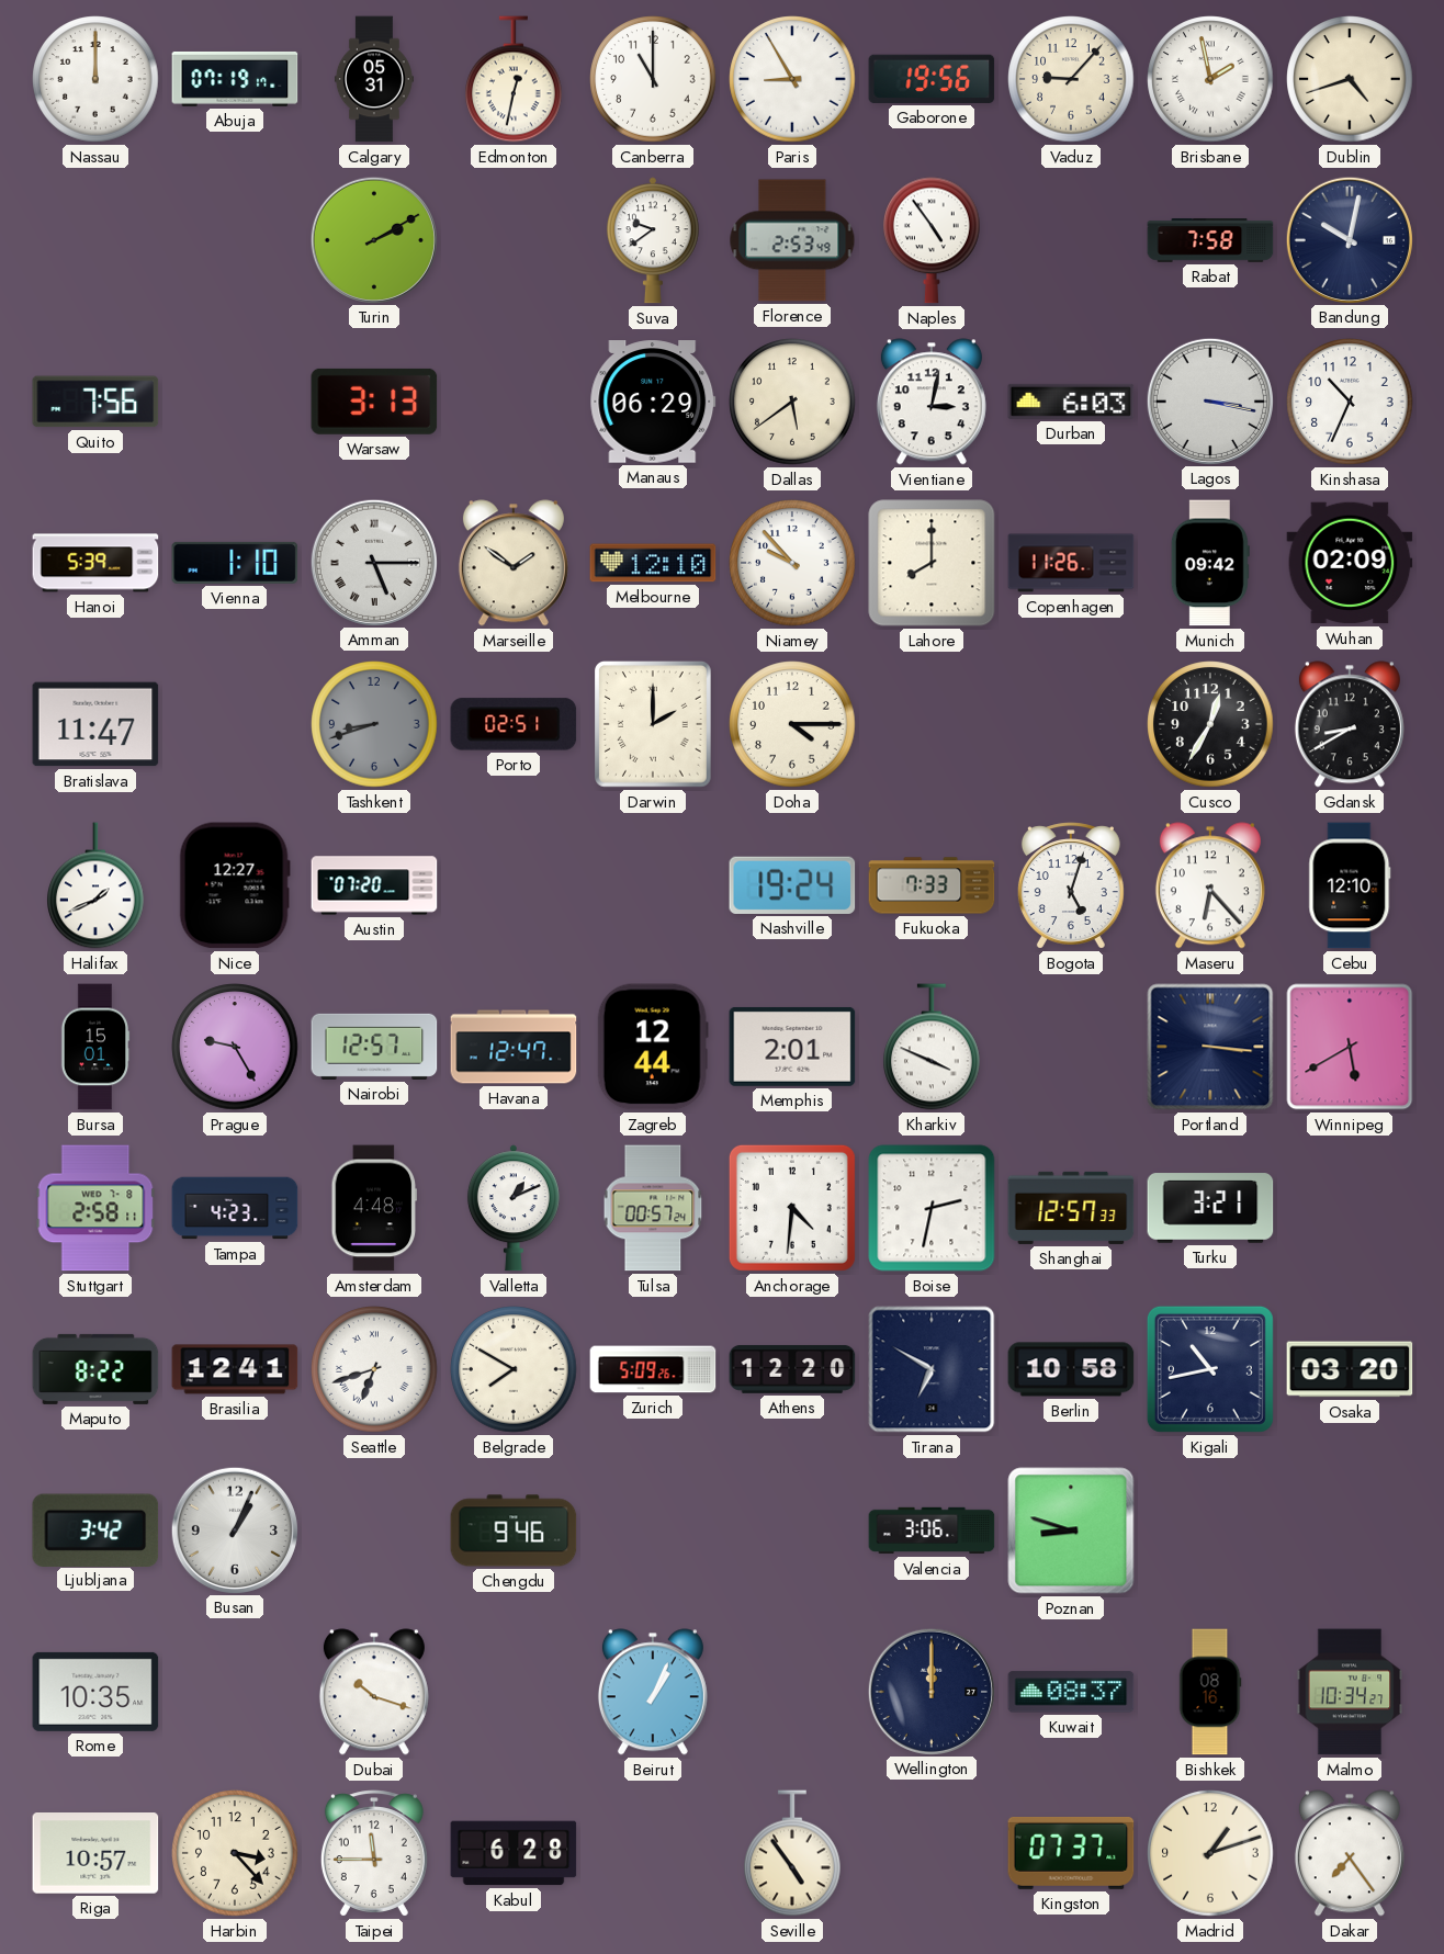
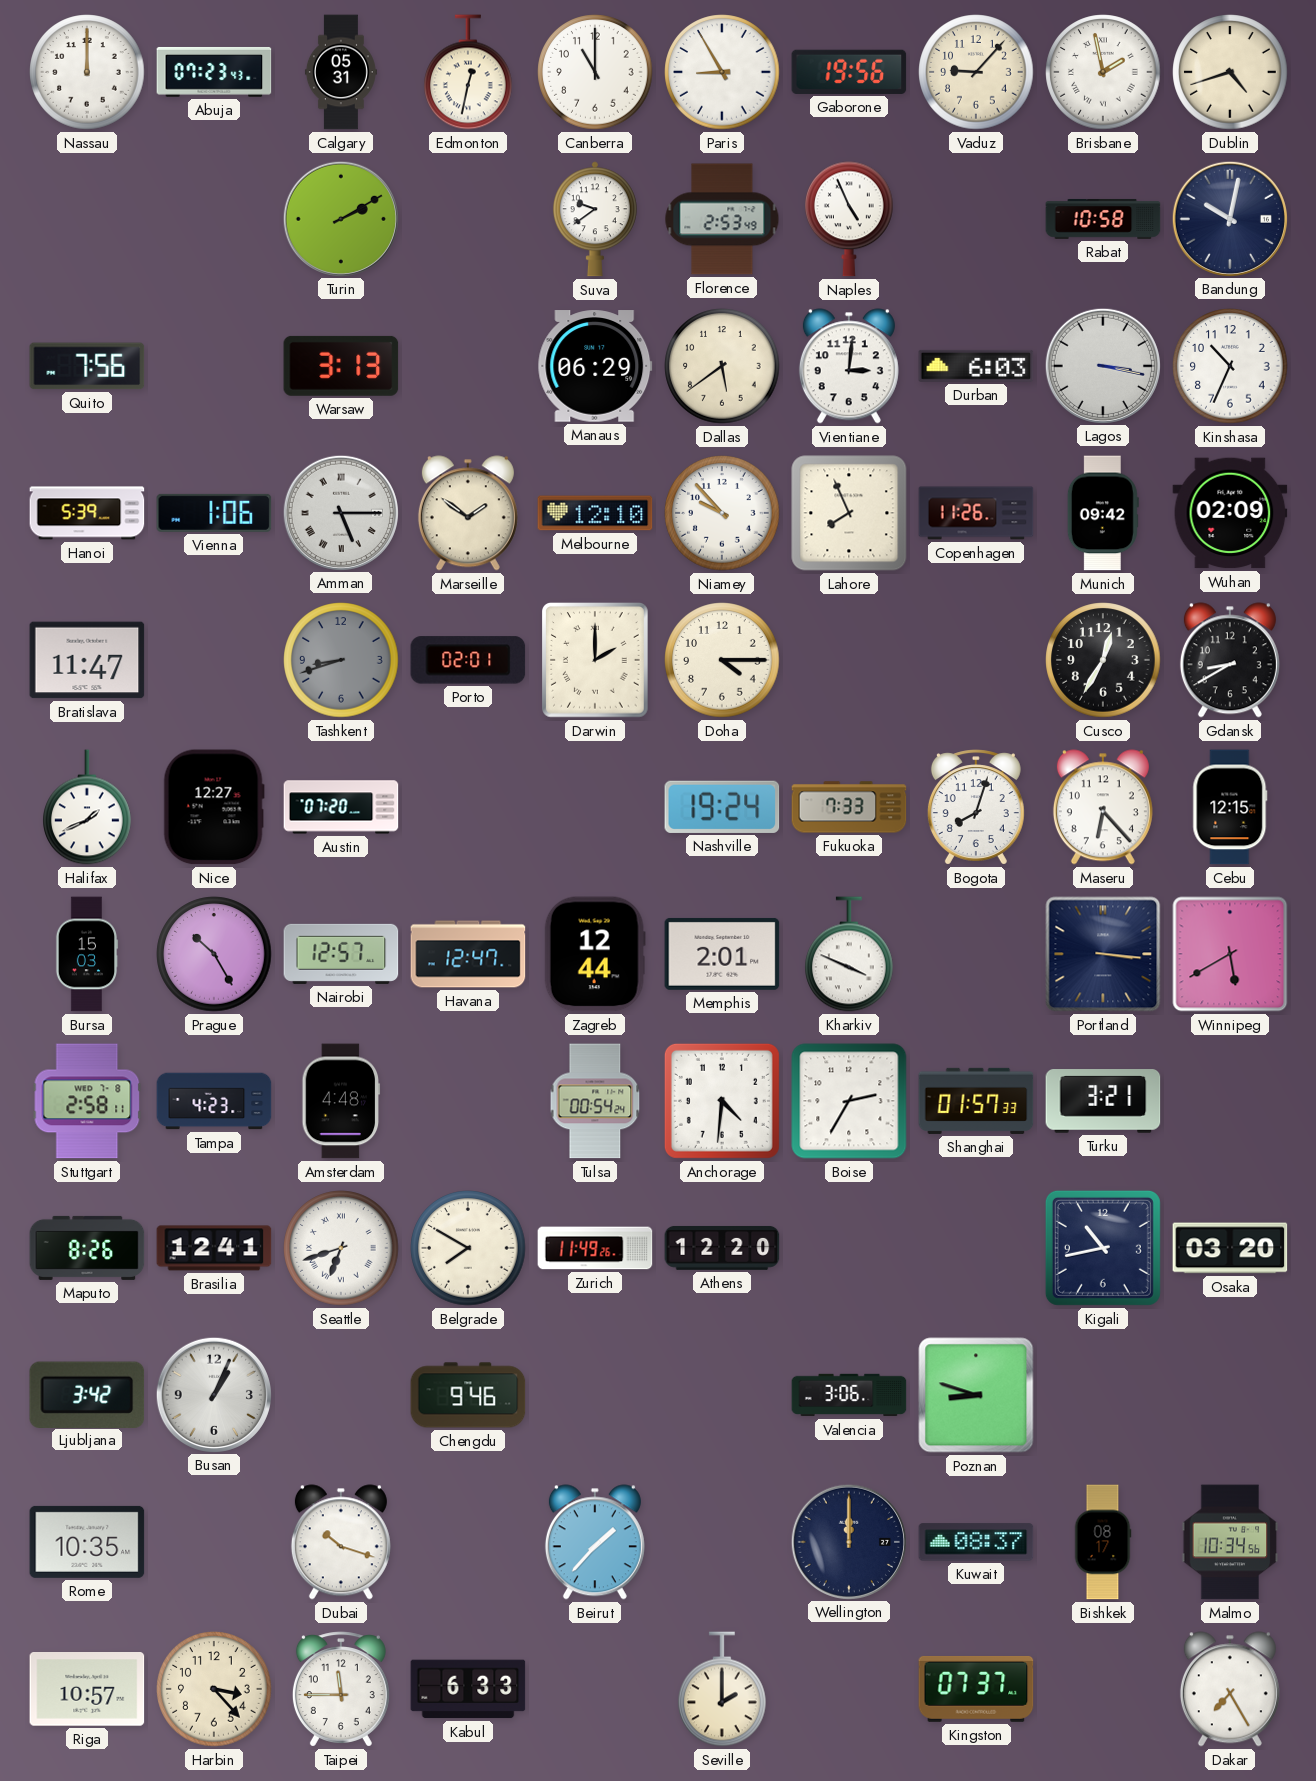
Abuja: 07:19 -> 07:23 (214, 72)
Naples: 4:54 -> 4:56 (850, 219)
Rabat: 7:58 -> 10:58 (1103, 219)
Vientiane: 3:02 -> 3:01 (849, 366)
Vienna: 1:10 -> 1:06 (214, 513)
Lahore: 8:00 -> 7:56 (849, 513)
Porto: 02:51 -> 02:01 (468, 660)
Bogota: 5:03 -> 8:03 (976, 807)
Cebu: 12:10 -> 12:15 (1230, 807)
Bursa: 15:01 -> 15:03 (87, 954)
Prague: 9:25 -> 10:25 (214, 954)
Valletta: 1:11 -> none (514, 1208)
Tulsa: 00:57 -> 00:54 (595, 1101)
Boise: 2:32 -> 2:35 (849, 1101)
Shanghai: 12:57 -> 01:57 (976, 1101)
Maputo: 8:22 -> 8:26 (87, 1248)
Zurich: 5:09 -> 11:49 (595, 1248)
Tirana: 6:50 -> none (932, 1369)
Berlin: 10:58 -> none (1071, 1369)
Beirut: 1:04 -> 1:37 (595, 1542)
Bishkek: 08:16 -> 08:17 (1103, 1542)
Malmo: 10:34:27 -> 10:34:56 (1230, 1542)
Kabul: 6:28 -> 6:33 (468, 1689)
Seville: 4:54 -> 2:00 (723, 1689)
Madrid: 1:12 -> none (1210, 1853)
Dakar: 7:24 -> 7:25 (1230, 1689)
